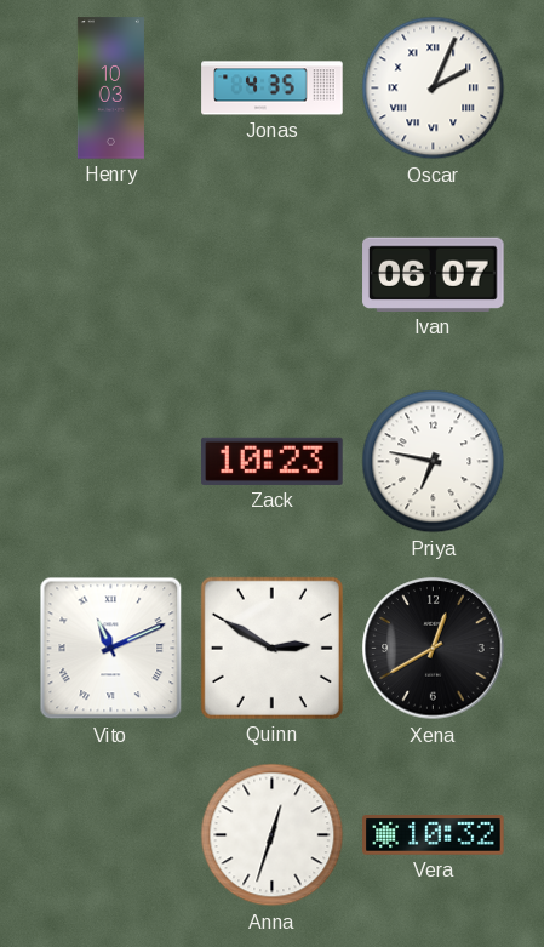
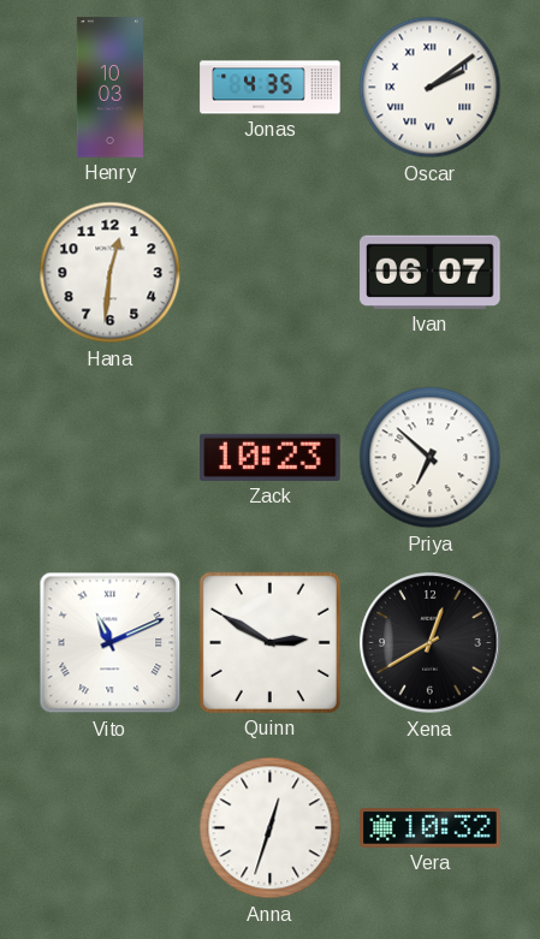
Oscar: 2:04 -> 2:09 (431, 88)
Hana: none -> 12:31 (111, 273)
Priya: 6:47 -> 6:52 (431, 458)
